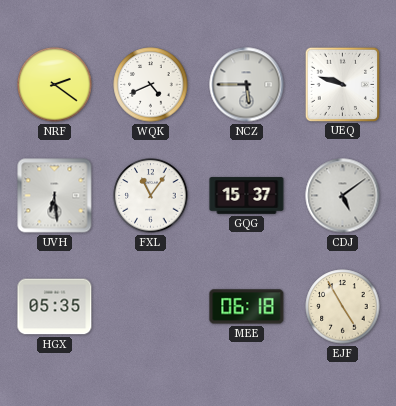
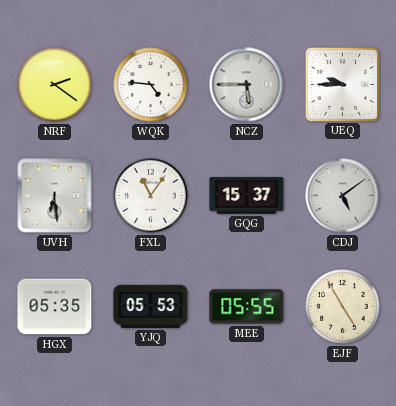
WQK: 4:41 -> 4:46 (151, 85)
UEQ: 9:48 -> 9:45 (342, 84)
YJQ: none -> 05:53 (151, 306)
MEE: 06:18 -> 05:55 (247, 307)
